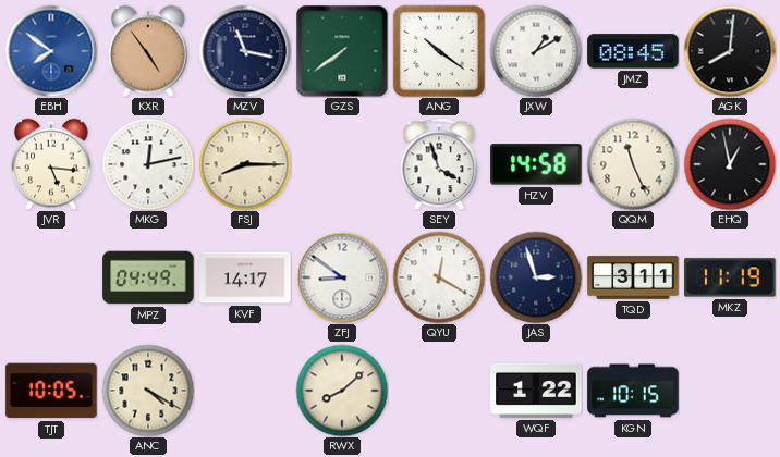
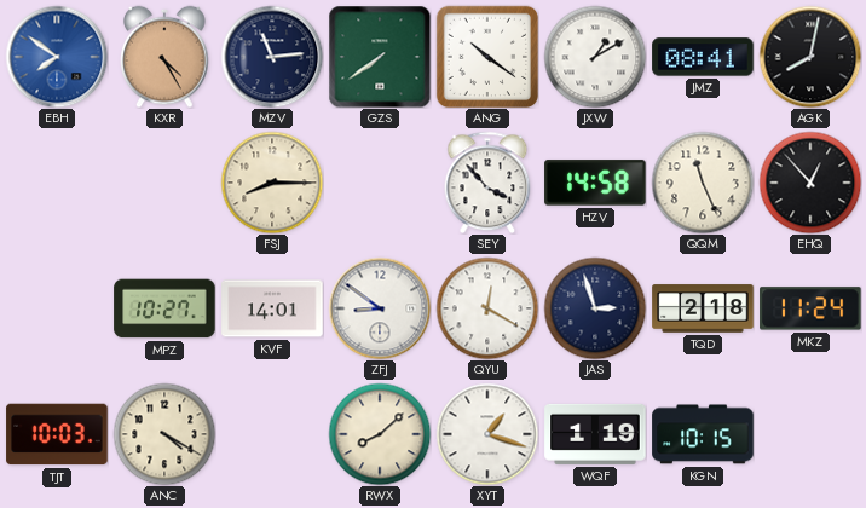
KXR: 4:54 -> 4:25 (164, 57)
MZV: 11:17 -> 11:14 (272, 57)
JMZ: 08:45 -> 08:41 (703, 57)
AGK: 8:01 -> 8:02 (810, 57)
JVR: 5:16 -> none (51, 164)
MKG: 12:13 -> none (148, 164)
SEY: 3:57 -> 3:53 (487, 183)
EHQ: 12:58 -> 12:53 (810, 183)
MPZ: 04:49 -> 10:27 (164, 308)
KVF: 14:17 -> 14:01 (272, 308)
TQD: 3:11 -> 2:18 (703, 308)
MKZ: 11:19 -> 11:24 (810, 308)
TJT: 10:05 -> 10:03 (57, 434)
XYT: none -> 1:18 (487, 434)
WQF: 1:22 -> 1:19 (595, 434)
